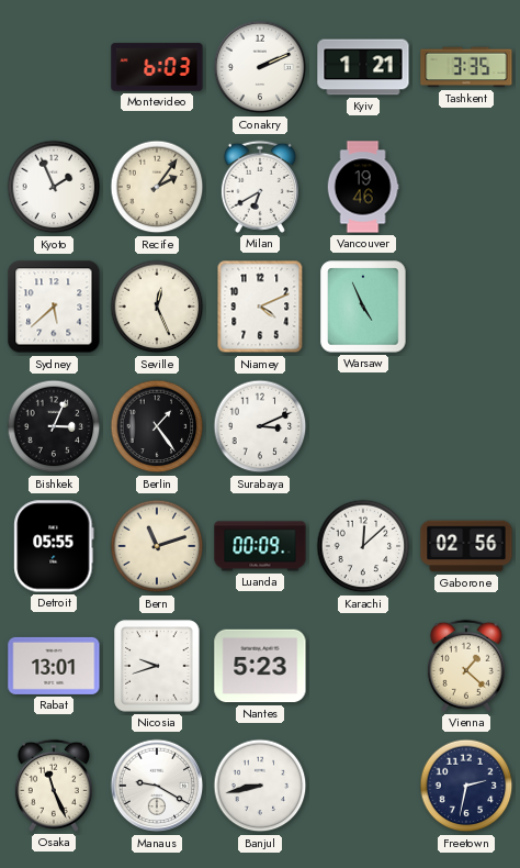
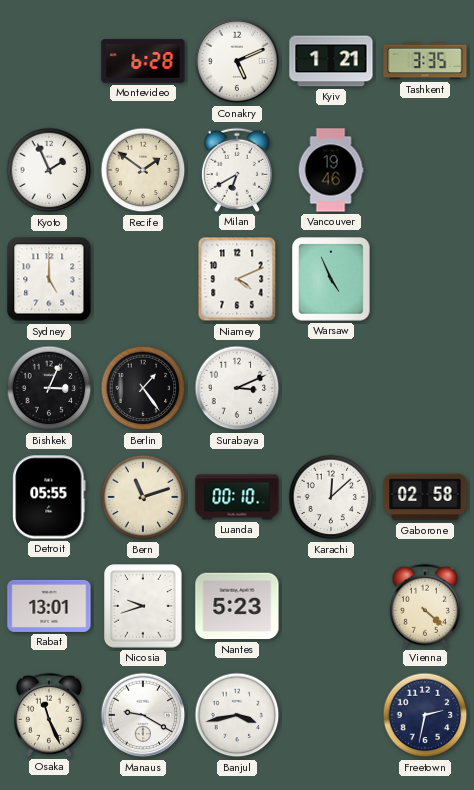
Montevideo: 6:03 -> 6:28 (143, 61)
Conakry: 2:11 -> 5:11 (237, 61)
Recife: 2:06 -> 1:51 (143, 170)
Sydney: 5:38 -> 5:00 (49, 279)
Seville: 12:26 -> none (157, 307)
Luanda: 00:09 -> 00:10 (237, 497)
Gaborone: 02:56 -> 02:58 (425, 497)
Vienna: 1:22 -> 4:22 (425, 606)
Banjul: 8:43 -> 3:43 (237, 715)
